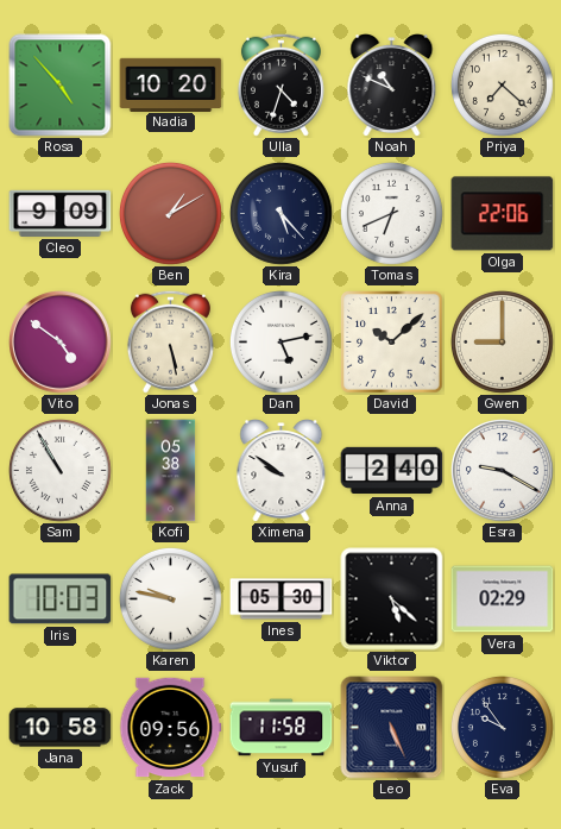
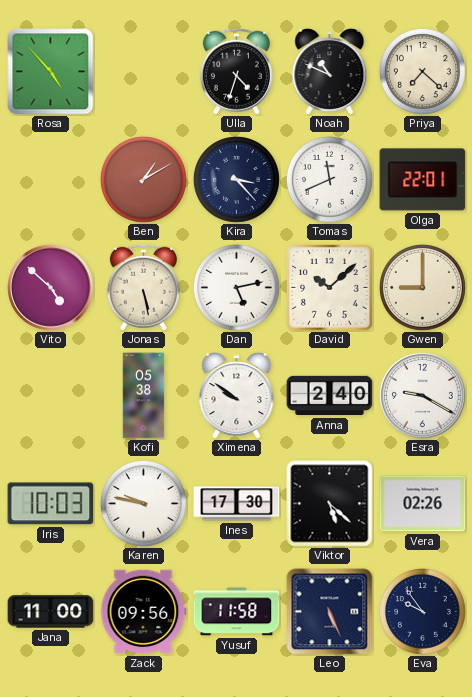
Nadia: 10:20 -> none (171, 84)
Cleo: 9:09 -> none (61, 213)
Kira: 5:23 -> 3:23 (236, 179)
Tomas: 6:41 -> 11:41 (329, 179)
Olga: 22:06 -> 22:01 (423, 180)
Vito: 4:51 -> 4:52 (51, 288)
Sam: 10:55 -> none (59, 470)
Ines: 05:30 -> 17:30 (237, 504)
Vera: 02:29 -> 02:26 (423, 504)
Jana: 10:58 -> 11:00 (51, 612)
